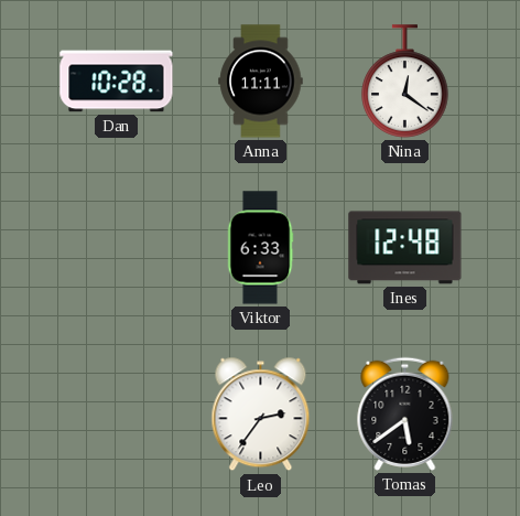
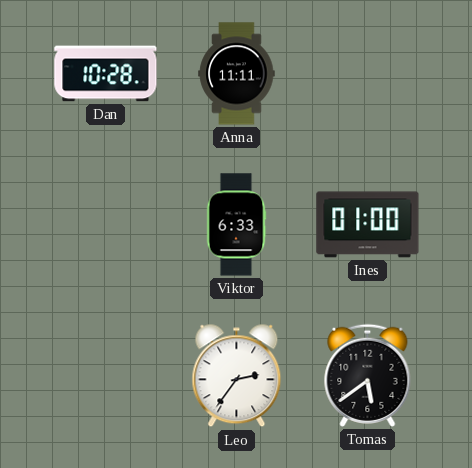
Nina: 12:21 -> none (405, 82)
Ines: 12:48 -> 01:00 (368, 225)
